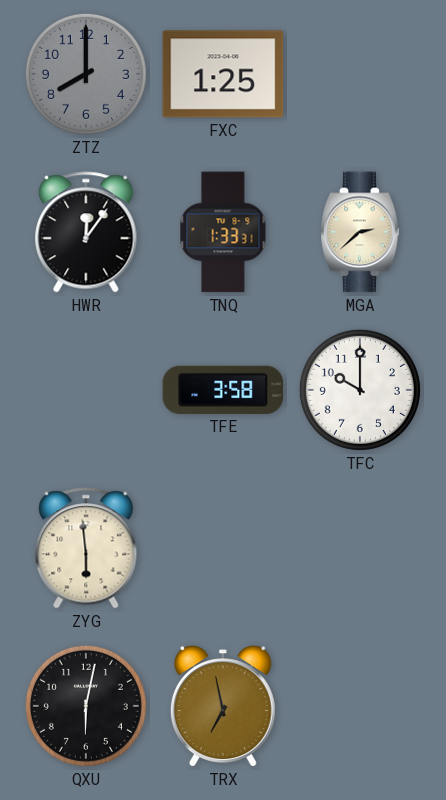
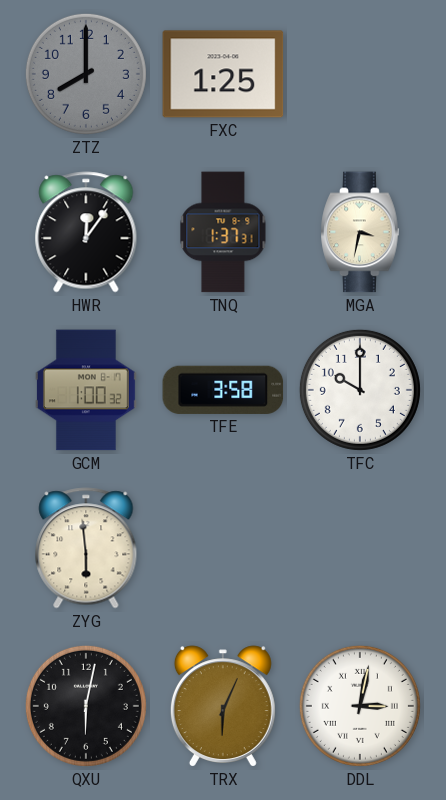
TNQ: 1:33 -> 1:37 (223, 232)
MGA: 2:38 -> 3:32 (360, 232)
GCM: none -> 1:00 (86, 390)
TRX: 6:58 -> 6:04 (223, 706)
DDL: none -> 3:02 (360, 706)
